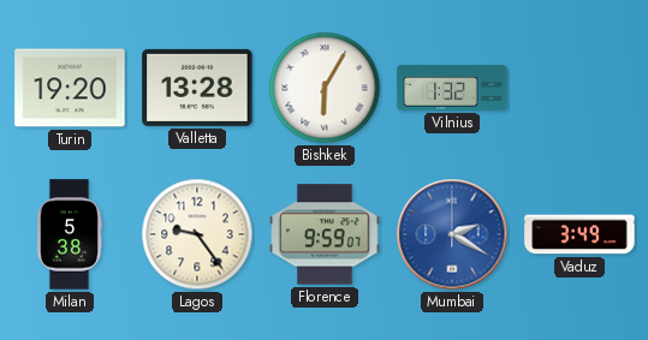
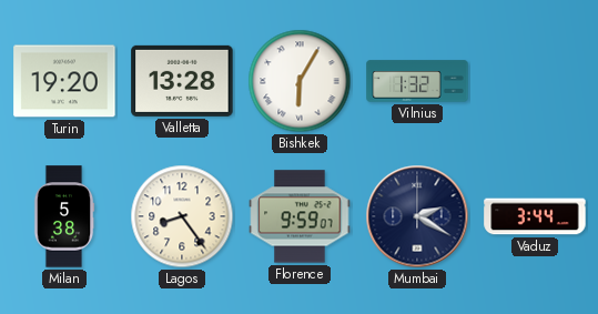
Lagos: 9:24 -> 8:24 (182, 216)
Mumbai dial: blue -> navy (417, 216)
Vaduz: 3:49 -> 3:44 (535, 216)
